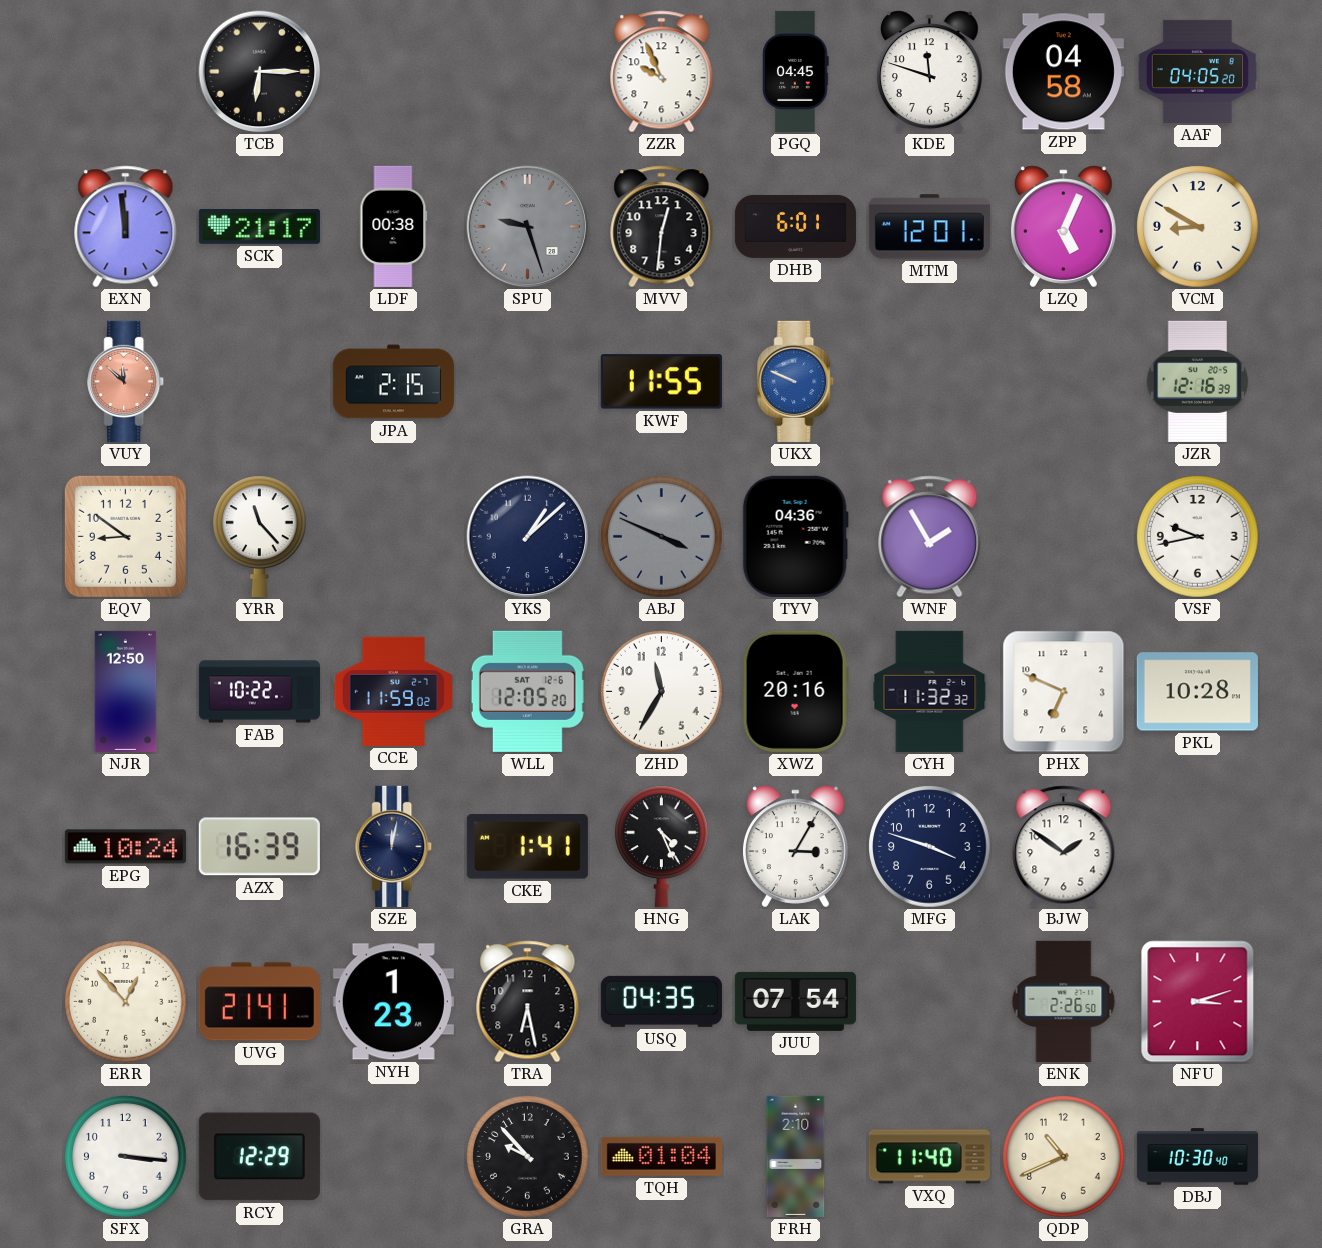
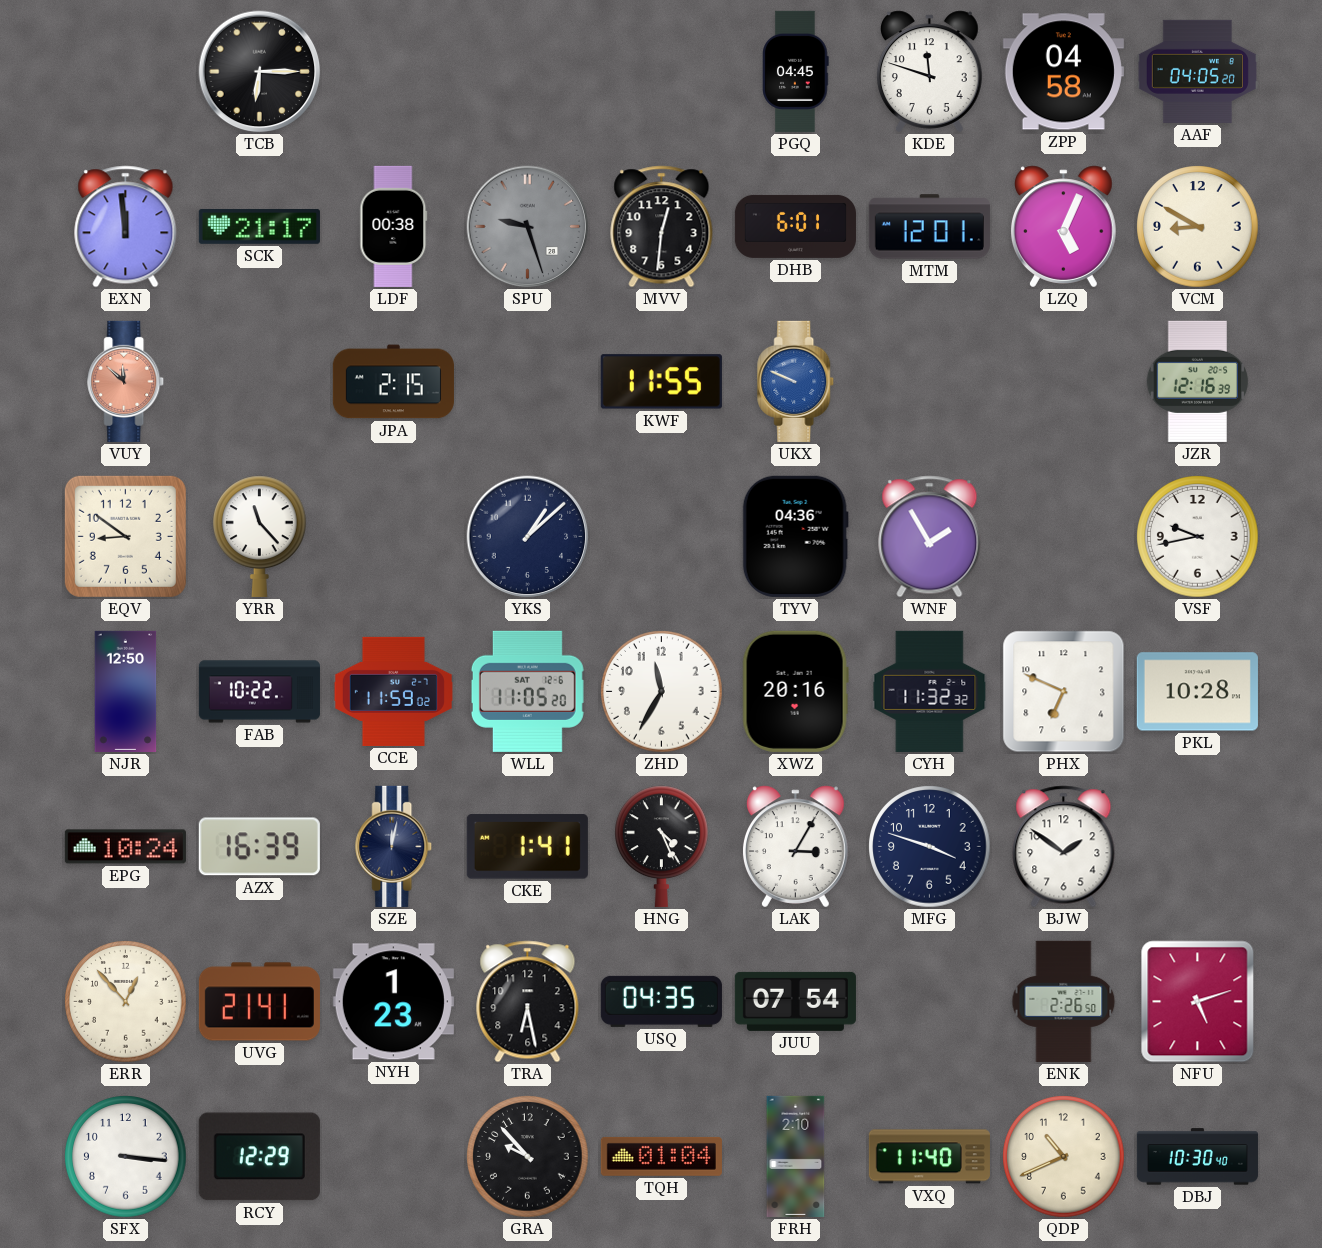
ZZR: 9:56 -> none (662, 72)
ABJ: 3:49 -> none (662, 537)
WLL: 12:05 -> 11:05 (527, 691)
NFU: 3:12 -> 5:12 (1198, 1002)
